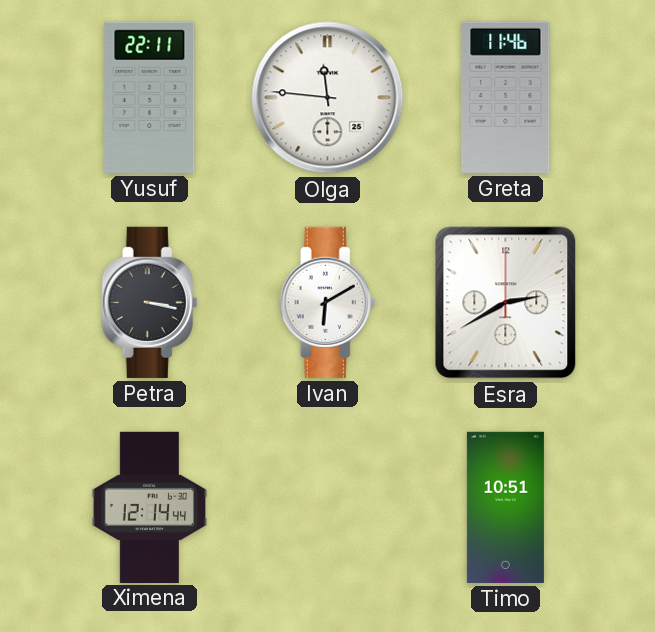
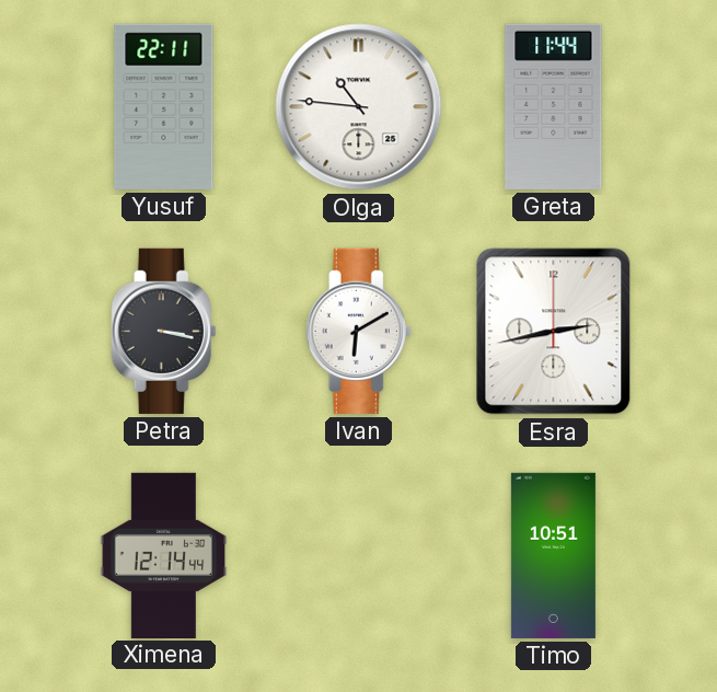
Olga: 11:46 -> 10:46 (359, 107)
Greta: 11:46 -> 11:44 (554, 106)
Esra: 2:40 -> 2:43 (554, 332)
